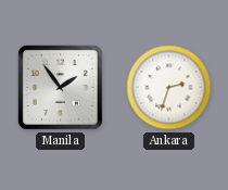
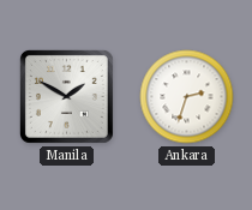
Manila: 1:54 -> 1:50 (66, 96)
